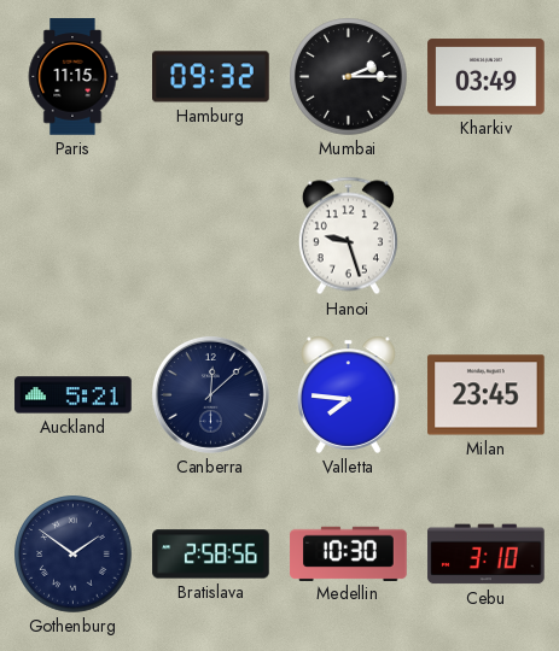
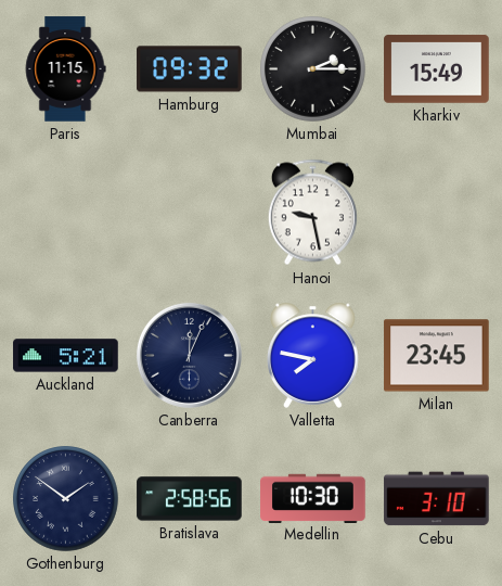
Kharkiv: 03:49 -> 15:49 (437, 69)
Hanoi: 9:27 -> 9:28 (312, 213)
Canberra: 12:08 -> 12:04 (189, 355)
Valletta: 7:46 -> 7:47 (313, 355)
